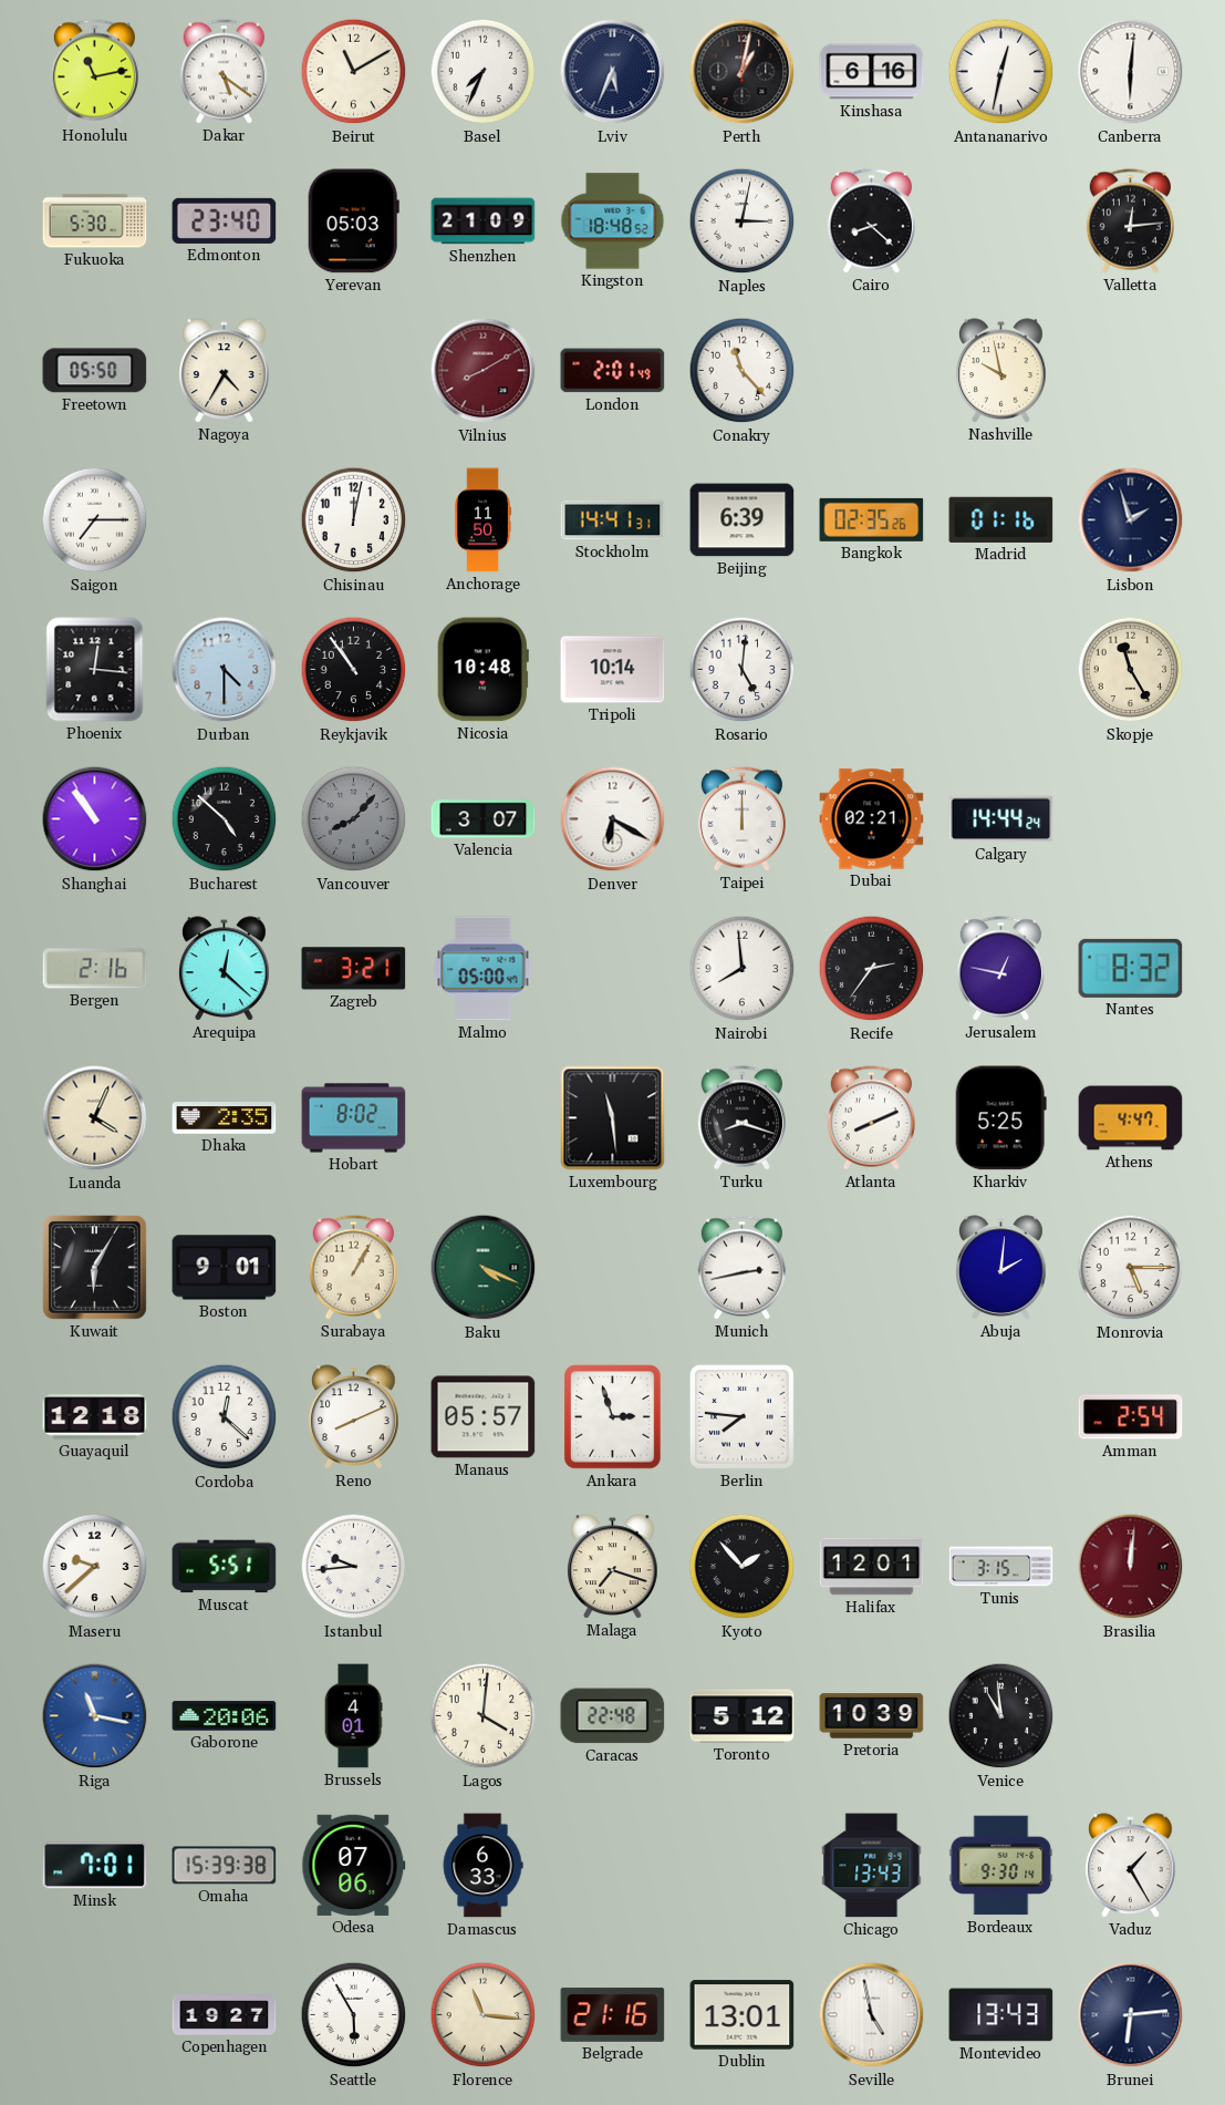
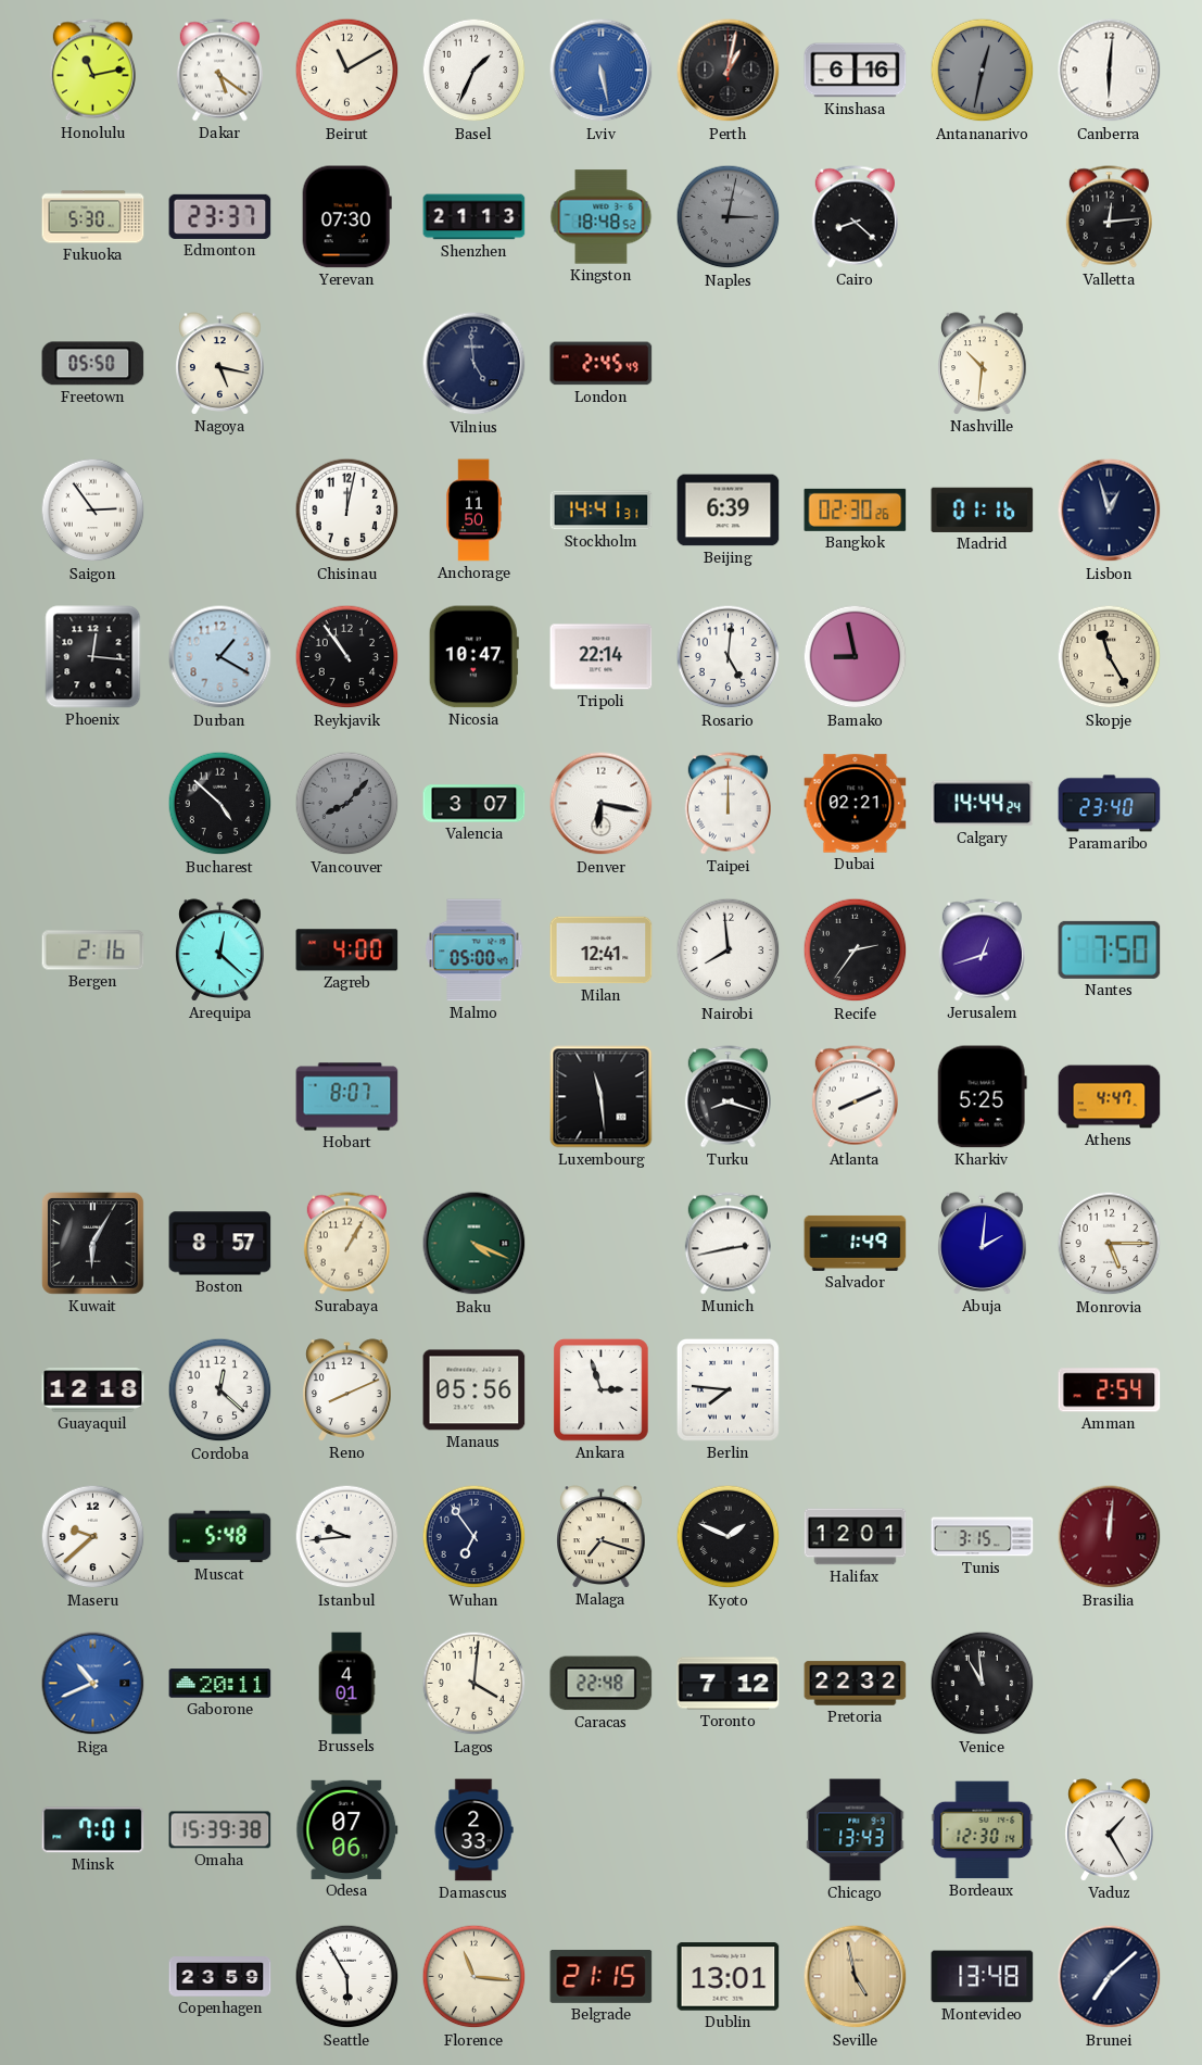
Basel: 7:34 -> 1:34 (475, 71)
Lviv: 5:34 -> 5:28 (602, 71)
Lviv dial: navy -> blue (602, 71)
Antananarivo dial: white -> grey (983, 71)
Edmonton: 23:40 -> 23:37 (220, 216)
Yerevan: 05:03 -> 07:30 (346, 217)
Shenzhen: 21:09 -> 21:13 (475, 217)
Naples dial: white -> grey (729, 217)
Nagoya: 4:35 -> 5:17 (220, 364)
Vilnius: 8:10 -> 4:59 (475, 364)
Vilnius dial: burgundy -> navy (475, 364)
London: 2:01 -> 2:45 (602, 364)
Conakry: 11:23 -> none (743, 371)
Nashville: 9:58 -> 10:31 (983, 364)
Saigon: 7:15 -> 2:54 (93, 511)
Bangkok: 02:35 -> 02:30 (856, 509)
Lisbon: 1:57 -> 12:57 (1110, 511)
Durban: 4:30 -> 1:20 (220, 657)
Nicosia: 10:48 -> 10:47 (473, 657)
Tripoli: 10:14 -> 22:14 (602, 657)
Bamako: none -> 8:58 (856, 657)
Shanghai: 10:54 -> none (95, 819)
Denver: 6:20 -> 6:17 (602, 804)
Paramaribo: none -> 23:40 (1110, 804)
Zagreb: 3:21 -> 4:00 (347, 950)
Milan: none -> 12:41 (602, 950)
Jerusalem: 12:47 -> 12:42 (982, 950)
Nantes: 8:32 -> 7:50 (1110, 949)
Luanda: 4:04 -> none (95, 1118)
Dhaka: 2:35 -> none (225, 1118)
Hobart: 8:02 -> 8:07 (347, 1097)
Boston: 9:01 -> 8:57 (220, 1244)
Salvador: none -> 1:49 (856, 1243)
Manaus: 05:57 -> 05:56 (475, 1390)
Muscat: 5:51 -> 5:48 (220, 1537)
Wuhan: none -> 6:54 (475, 1537)
Kyoto: 1:53 -> 1:49 (729, 1537)
Riga: 11:17 -> 10:41 (93, 1684)
Gaborone: 20:06 -> 20:11 (220, 1684)
Toronto: 5:12 -> 7:12 (729, 1684)
Pretoria: 10:39 -> 22:32 (856, 1684)
Damascus: 6:33 -> 2:33 (473, 1830)
Bordeaux: 9:30 -> 12:30 (983, 1830)
Copenhagen: 19:27 -> 23:59 (220, 1977)
Belgrade: 21:16 -> 21:15 (602, 1976)
Seville dial: white -> champagne (856, 1977)
Montevideo: 13:43 -> 13:48 (983, 1977)
Brunei: 6:14 -> 7:08 (1110, 1977)
